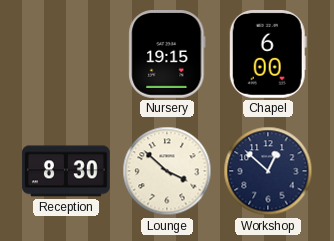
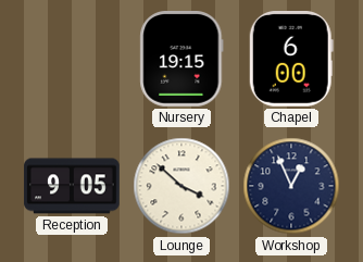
Reception: 8:30 -> 9:05 (72, 186)
Workshop: 12:52 -> 12:56 (291, 186)
